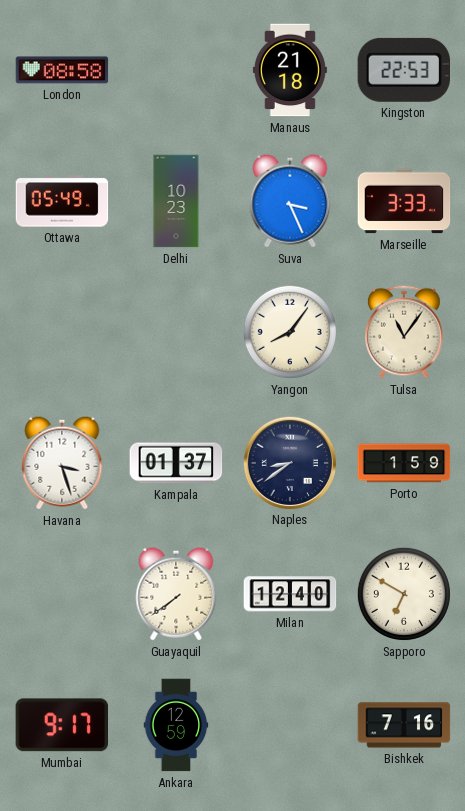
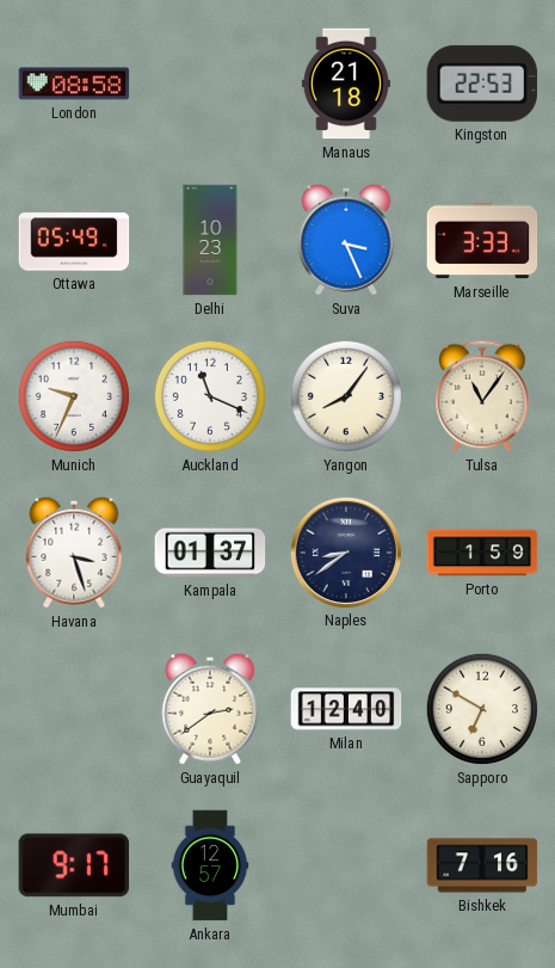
Munich: none -> 9:34 (74, 396)
Auckland: none -> 11:19 (210, 396)
Guayaquil: 7:39 -> 2:39 (210, 709)
Ankara: 12:59 -> 12:57 (210, 865)
